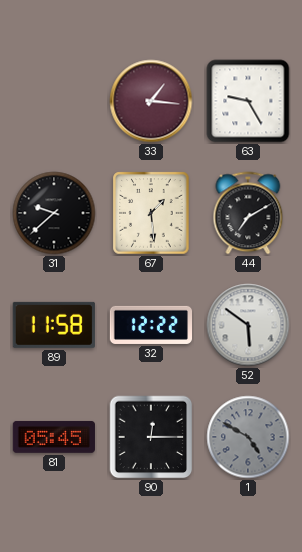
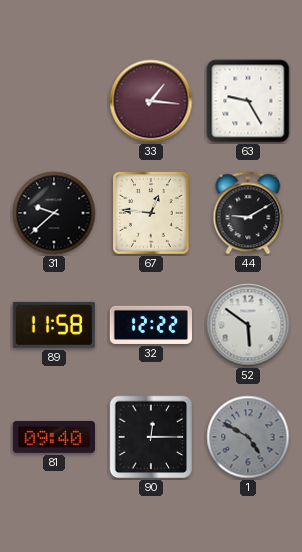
67: 1:29 -> 12:46 (151, 213)
44: 7:10 -> 9:10 (248, 213)
81: 05:45 -> 09:40 (54, 437)
